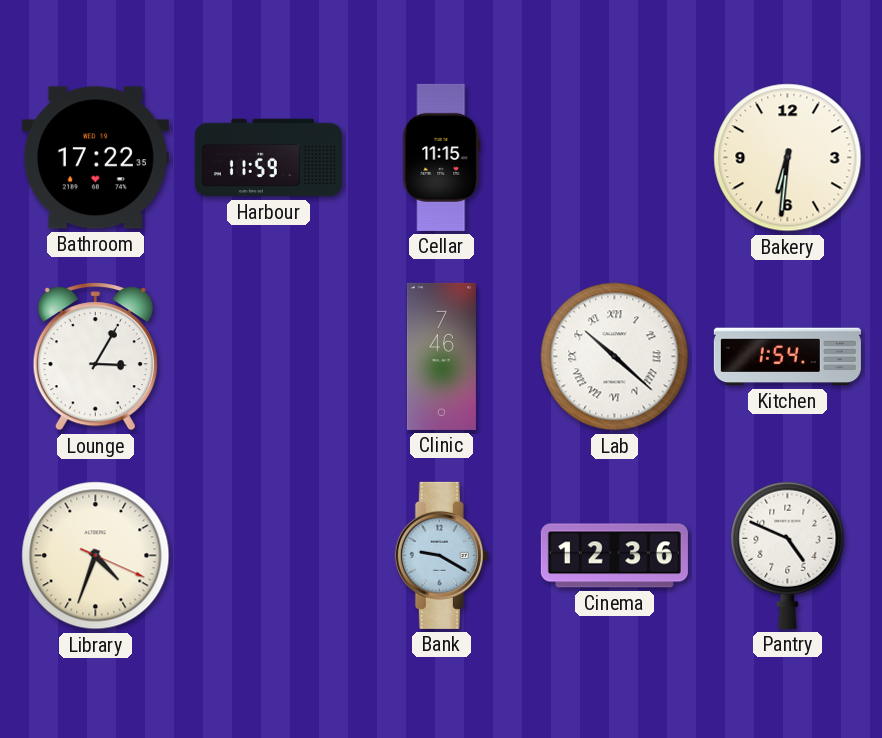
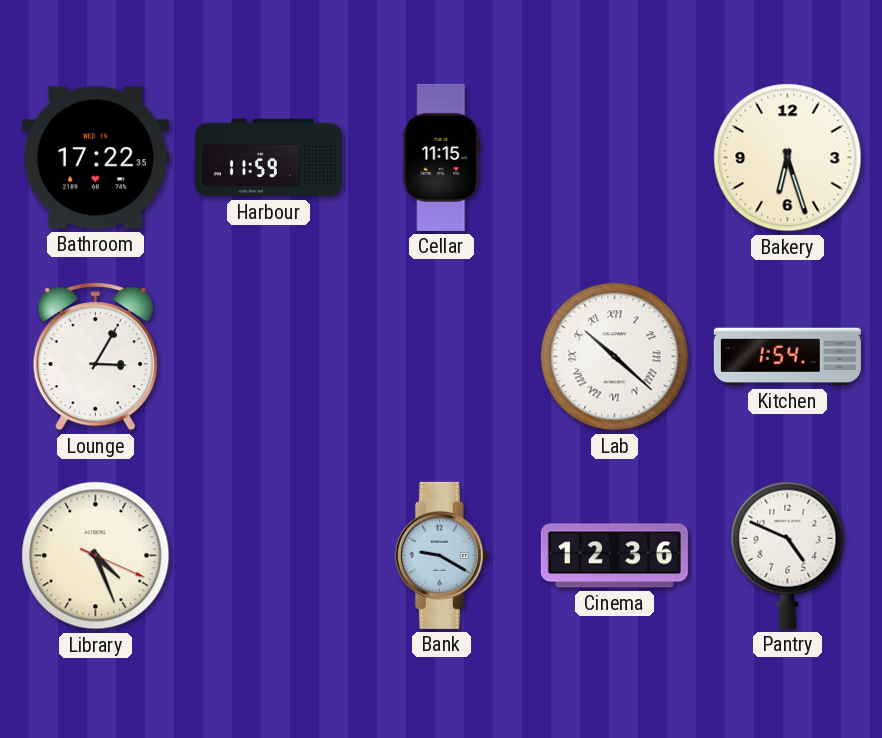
Bakery: 6:31 -> 6:27 (788, 158)
Clinic: 7:46 -> none (441, 356)
Library: 4:33 -> 4:26 (96, 556)
